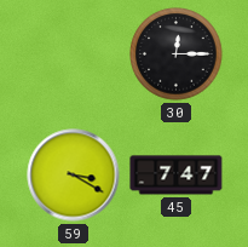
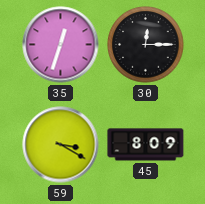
35: none -> 12:33 (61, 45)
45: 7:47 -> 8:09 (146, 145)
